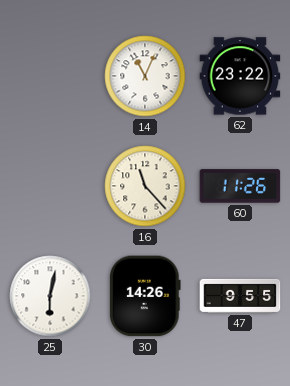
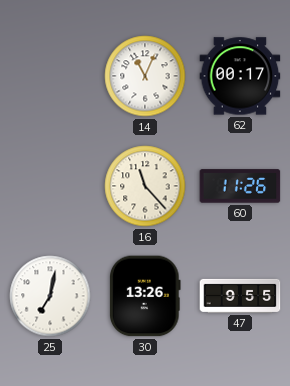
62: 23:22 -> 00:17 (240, 76)
25: 6:02 -> 7:02 (50, 296)
30: 14:26 -> 13:26 (146, 296)
